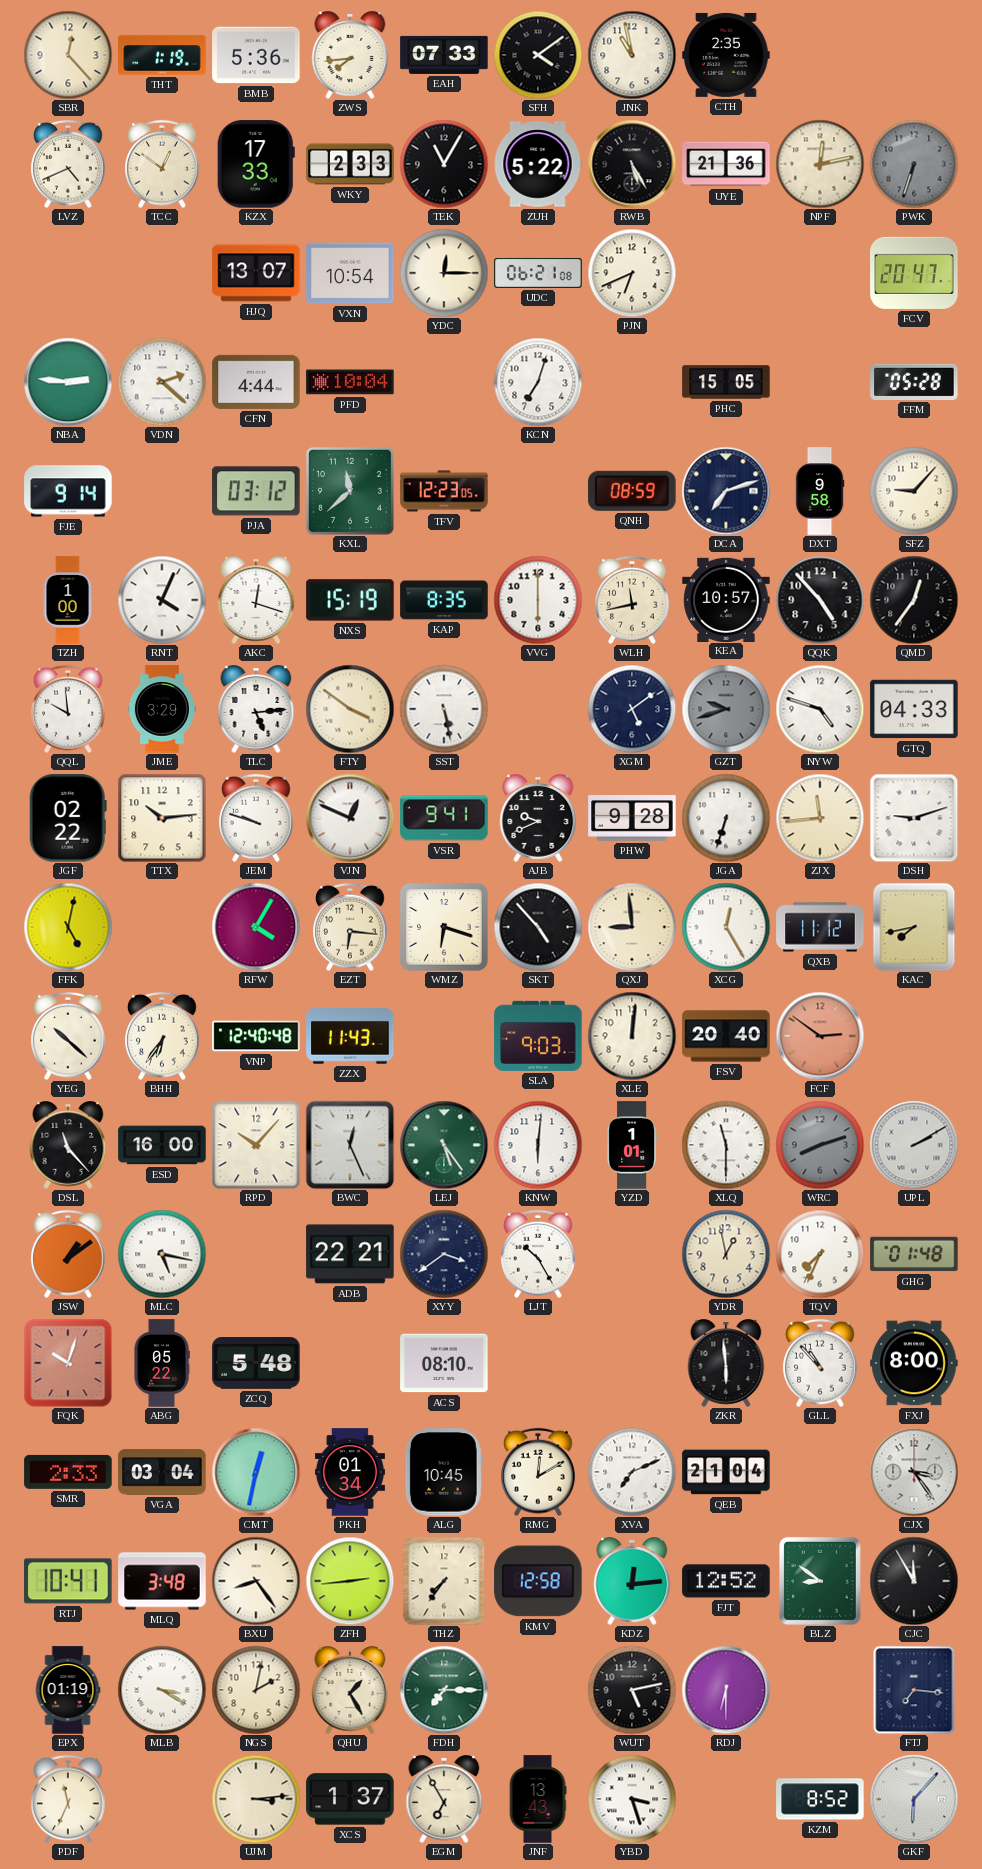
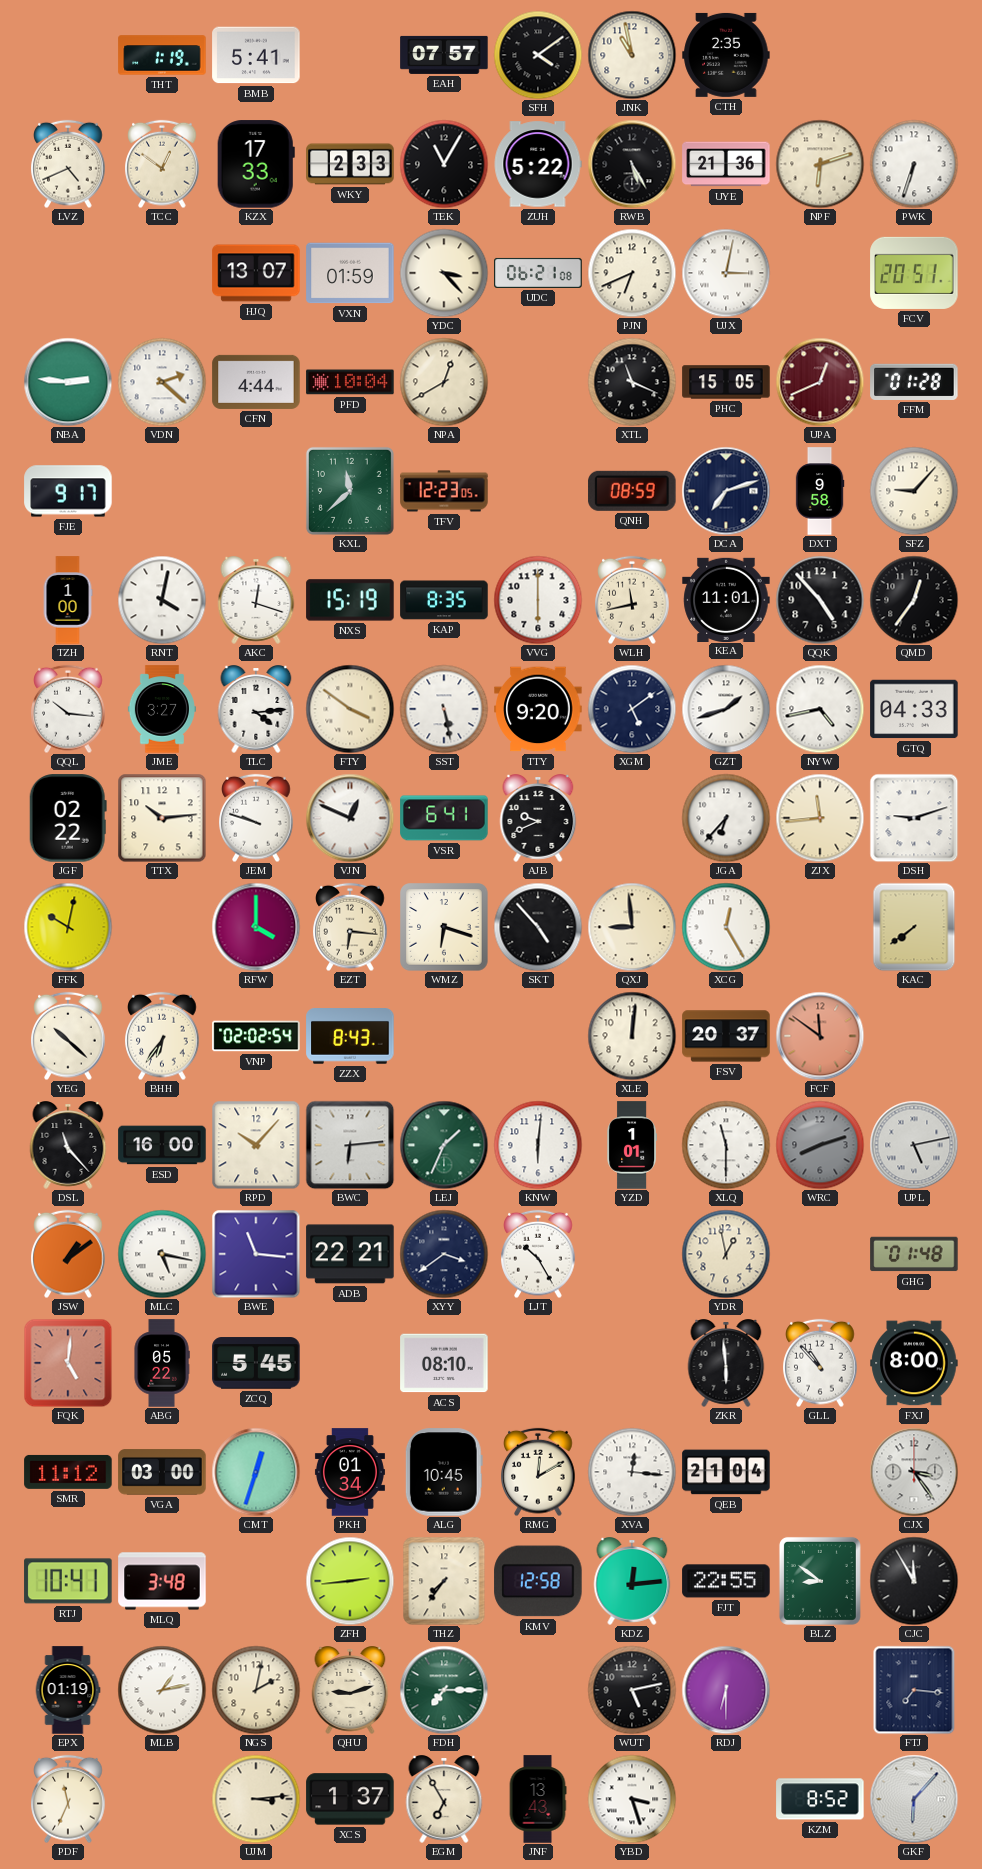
SBR: 12:23 -> none (68, 55)
BMB: 5:36 -> 5:41 (256, 55)
ZWS: 7:44 -> none (350, 55)
EAH: 07:33 -> 07:57 (444, 55)
NPF: 12:13 -> 6:12 (820, 164)
PWK dial: grey -> white (914, 164)
VXN: 10:54 -> 01:59 (350, 273)
YDC: 12:15 -> 3:23 (444, 273)
UJX: none -> 3:02 (726, 273)
FCV: 20:47 -> 20:51 (914, 273)
NPA: none -> 12:40 (444, 382)
KCN: 7:03 -> none (538, 382)
XTL: none -> 11:19 (632, 382)
UPA: none -> 12:41 (820, 382)
FFM: 05:28 -> 01:28 (914, 382)
FJE: 9:14 -> 9:17 (68, 491)
PJA: 03:12 -> none (256, 491)
RNT: 4:04 -> 4:02 (162, 600)
KEA: 10:57 -> 11:01 (726, 599)
QQL: 9:59 -> 10:16 (68, 709)
JME: 3:29 -> 3:27 (162, 709)
TLC: 5:14 -> 4:14 (256, 709)
TTY: none -> 9:20 (538, 709)
GZT: 9:42 -> 1:42 (726, 709)
GZT dial: grey -> white (726, 709)
NYW: 4:48 -> 4:43 (820, 709)
VSR: 9:41 -> 6:41 (444, 818)
PHW: 9:28 -> none (632, 819)
JGA: 6:33 -> 6:37 (726, 818)
FFK: 5:02 -> 10:02 (68, 927)
RFW: 4:05 -> 4:00 (256, 927)
QXB: 11:12 -> none (820, 927)
KAC: 7:43 -> 7:39 (914, 927)
VNP: 12:40 -> 02:02 (256, 1036)
ZZX: 11:43 -> 8:43 (350, 1036)
SLA: 9:03 -> none (538, 1036)
FSV: 20:40 -> 20:37 (726, 1036)
FCF: 2:51 -> 11:51 (820, 1036)
BWC: 12:26 -> 6:14 (350, 1145)
LEJ: 5:24 -> 1:34 (444, 1145)
UPL: 2:10 -> 5:13 (914, 1145)
BWE: none -> 11:16 (256, 1254)
TQV: 7:34 -> none (820, 1254)
FQK: 10:03 -> 5:01 (68, 1363)
ZCQ: 5:48 -> 5:45 (256, 1363)
SMR: 2:33 -> 11:12 (68, 1472)
VGA: 03:04 -> 03:00 (162, 1472)
CMT: 12:32 -> 12:33 (256, 1472)
XVA: 7:11 -> 12:16 (632, 1472)
BXU: 8:24 -> none (256, 1581)
FJT: 12:52 -> 22:55 (726, 1581)
MLB: 3:20 -> 1:13 (162, 1690)
QHU: 1:25 -> 9:12 (350, 1690)
